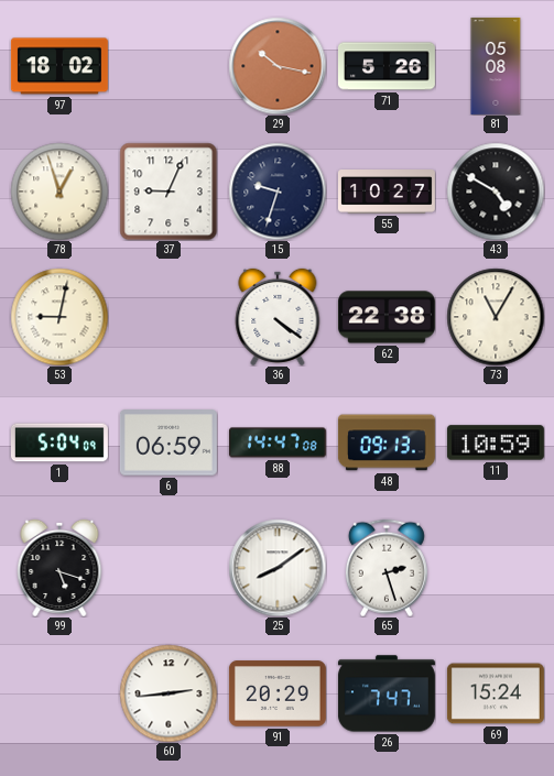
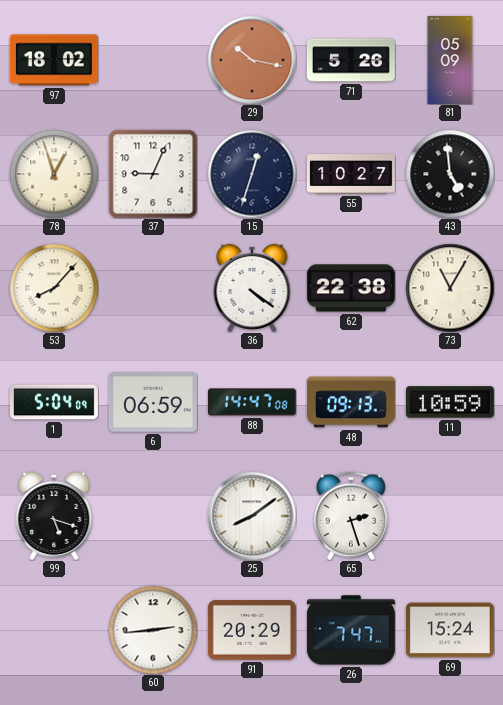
81: 05:08 -> 05:09 (450, 60)
15: 9:33 -> 12:33 (252, 174)
43: 4:50 -> 4:59 (450, 174)
53: 9:02 -> 8:07 (54, 288)
